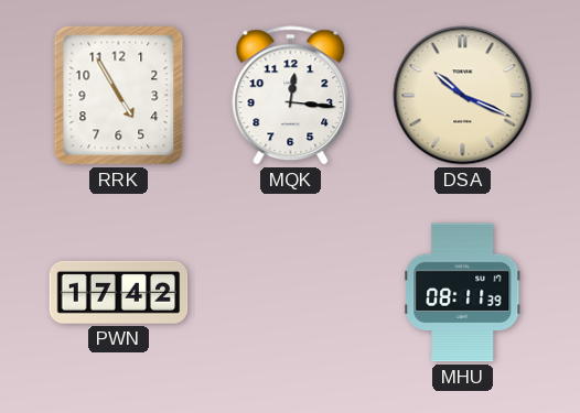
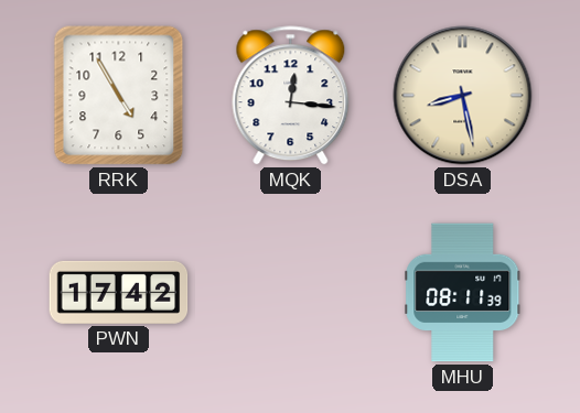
DSA: 10:19 -> 8:28 (463, 96)
